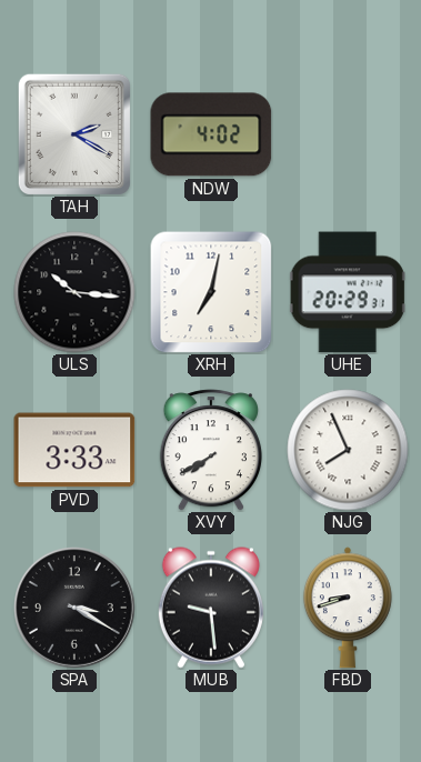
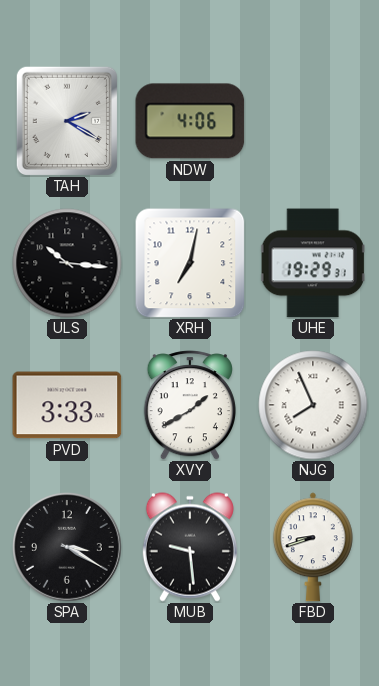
NDW: 4:02 -> 4:06 (190, 121)
UHE: 20:29 -> 19:29 (313, 263)
XVY: 7:40 -> 1:40 (190, 405)
